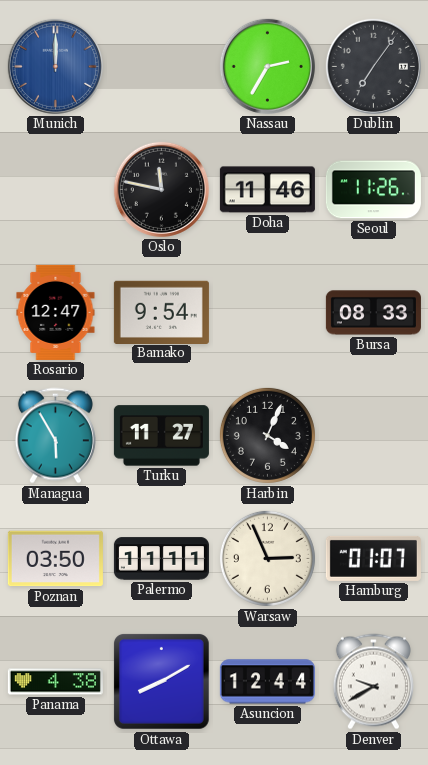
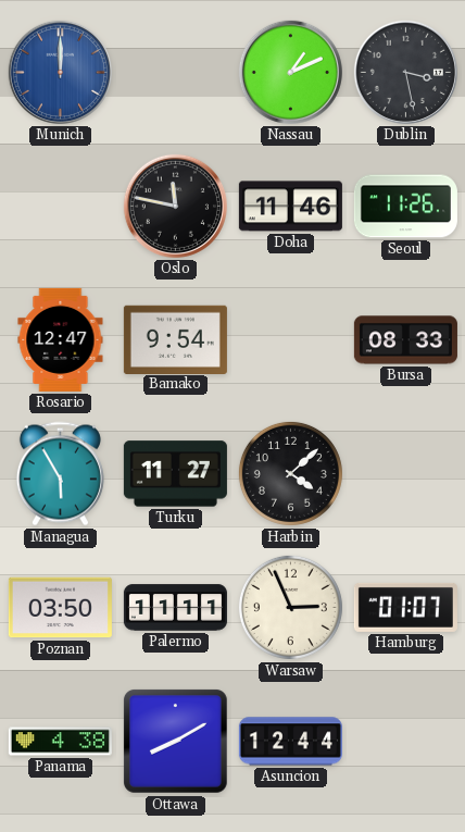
Nassau: 2:35 -> 1:11 (290, 72)
Dublin: 7:06 -> 3:28 (405, 72)
Harbin: 4:04 -> 4:08 (290, 473)
Denver: 9:40 -> none (373, 682)
